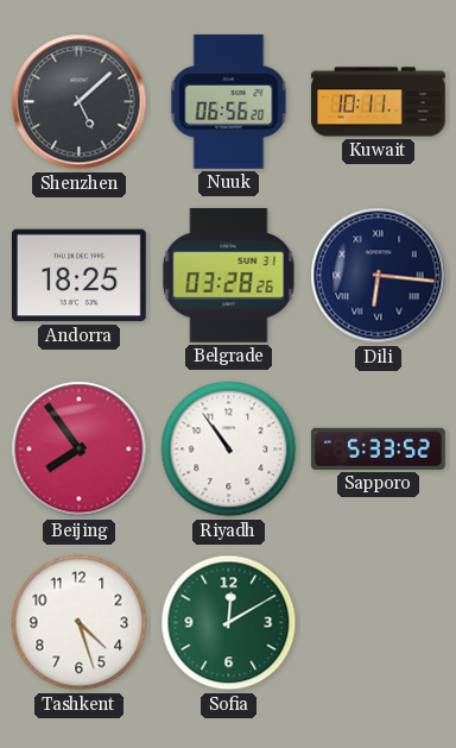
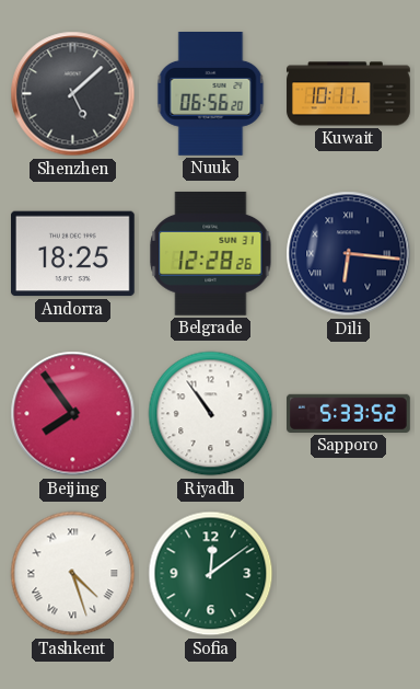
Belgrade: 03:28 -> 12:28 (211, 254)
Tashkent numerals: Arabic -> Roman (73, 574)
Sofia: 12:10 -> 12:09 (211, 574)
